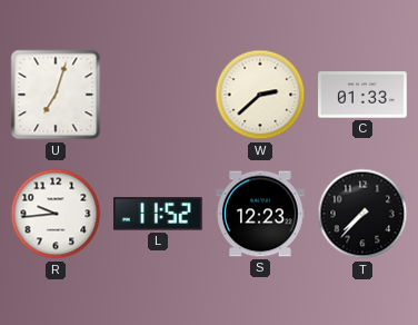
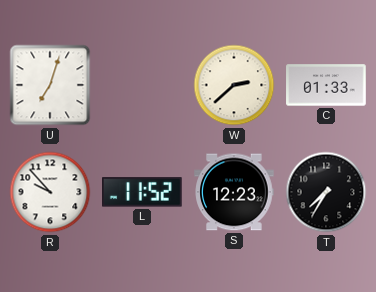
R: 9:44 -> 9:53 (50, 192)
T: 7:37 -> 7:35 (326, 192)
